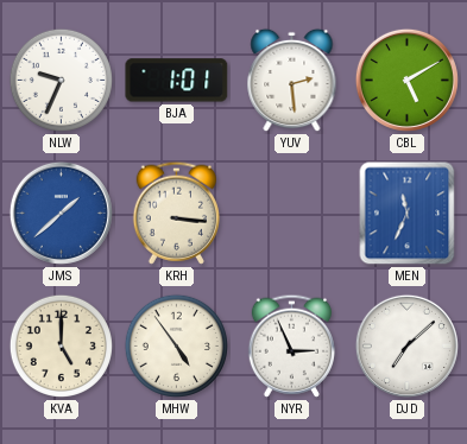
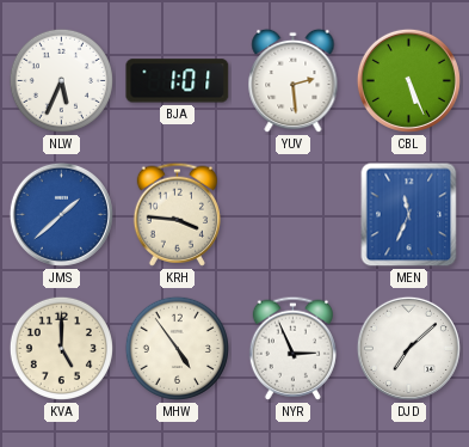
NLW: 9:34 -> 5:34 (61, 80)
CBL: 5:10 -> 5:26 (408, 80)
KRH: 3:16 -> 3:46 (177, 214)
